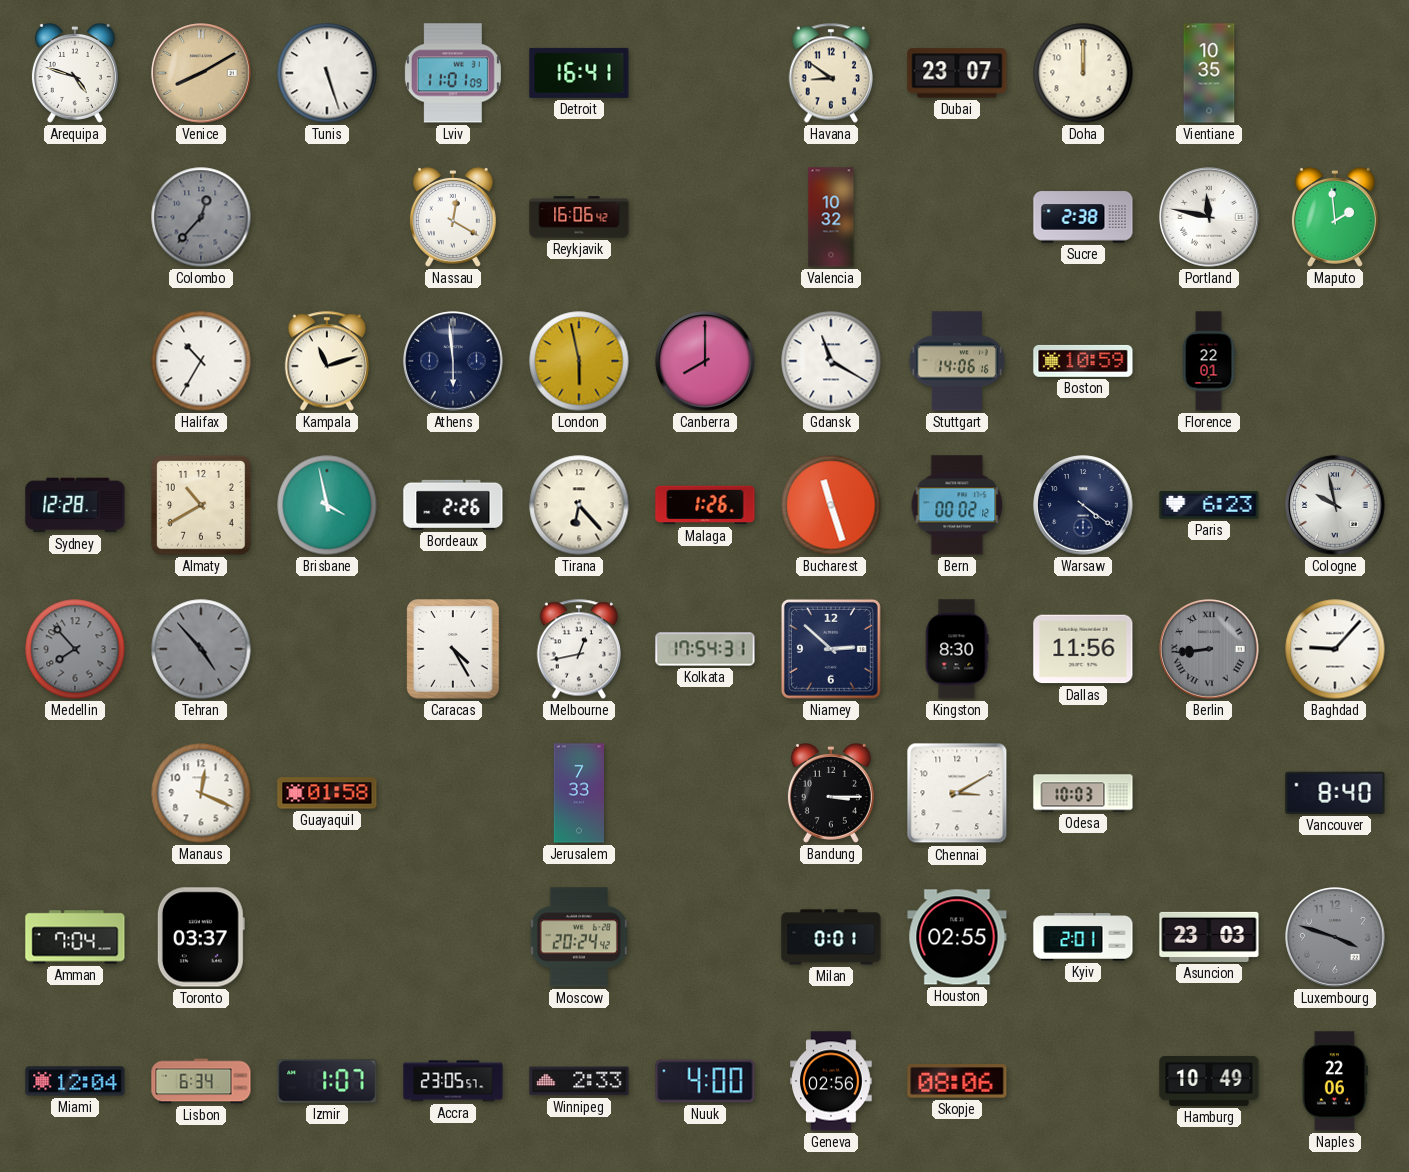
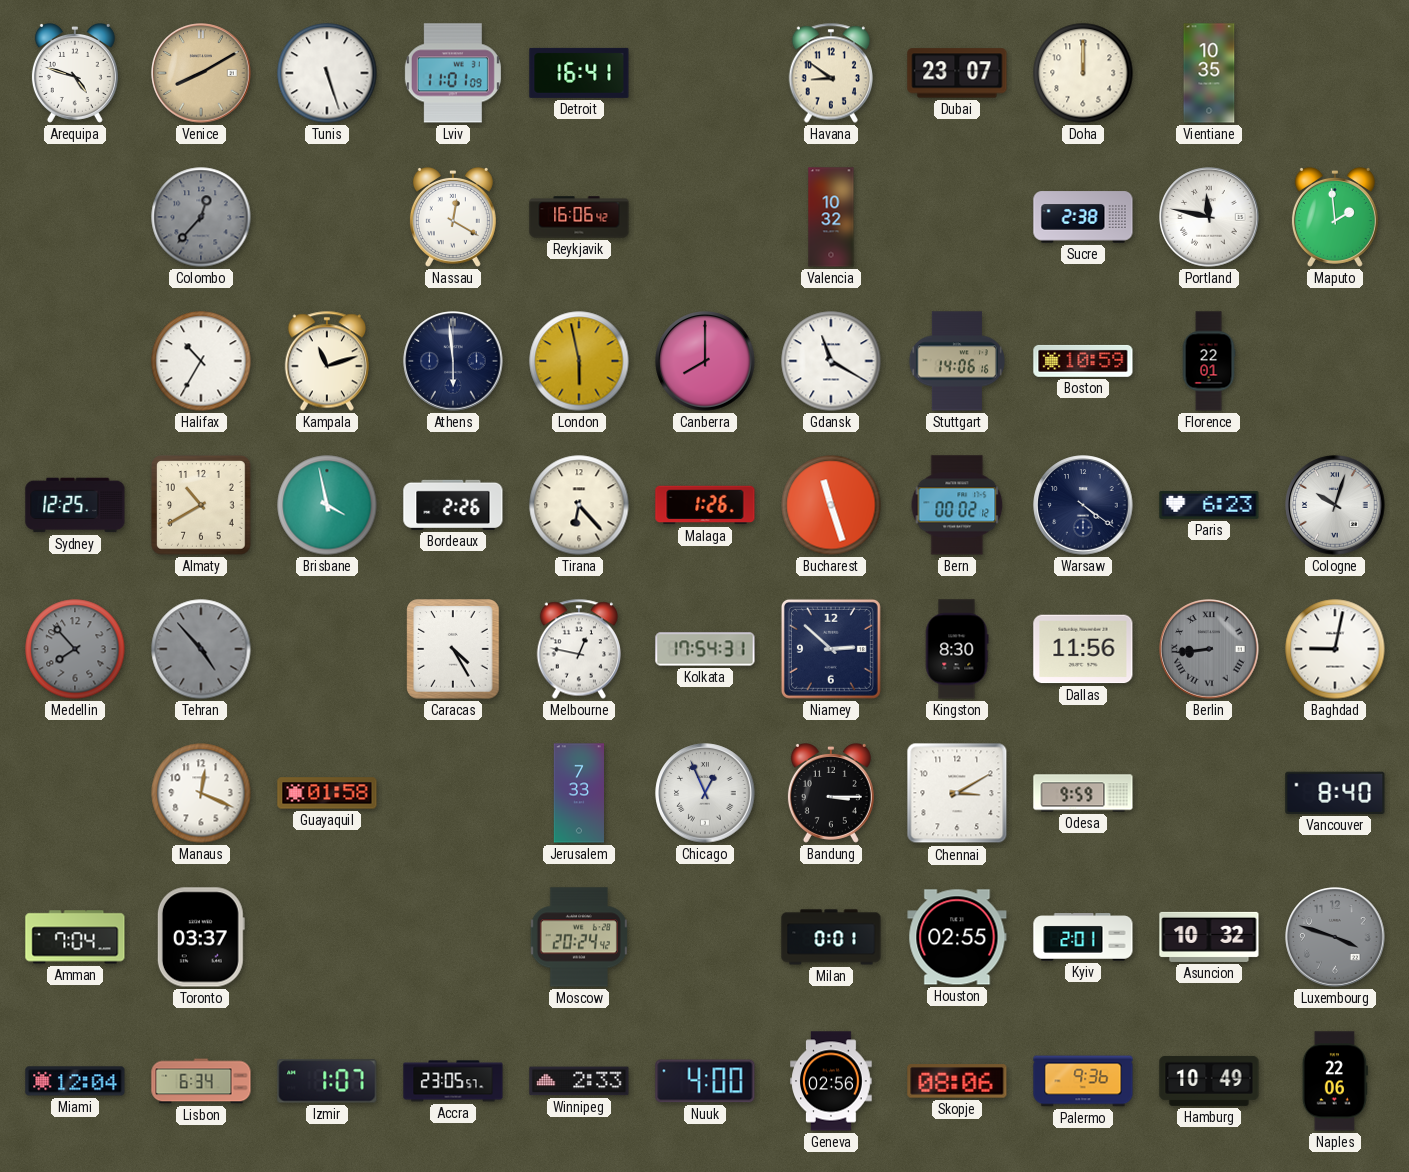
Sydney: 12:28 -> 12:25 (75, 505)
Cologne: 9:58 -> 10:03 (1335, 505)
Melbourne: 12:43 -> 12:47 (578, 649)
Baghdad: 9:07 -> 9:02 (1335, 649)
Chicago: none -> 12:56 (705, 793)
Odesa: 10:03 -> 9:59 (1083, 793)
Asuncion: 23:03 -> 10:32 (1209, 937)
Palermo: none -> 9:36 (1083, 1081)
